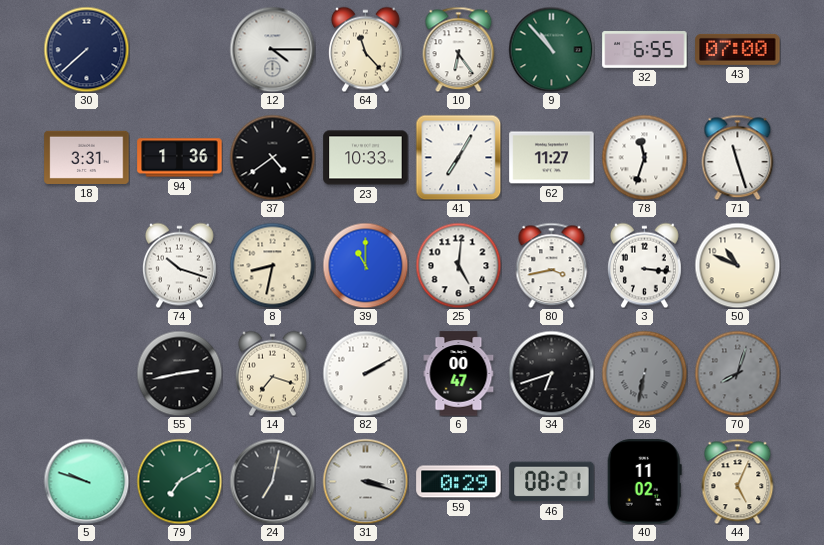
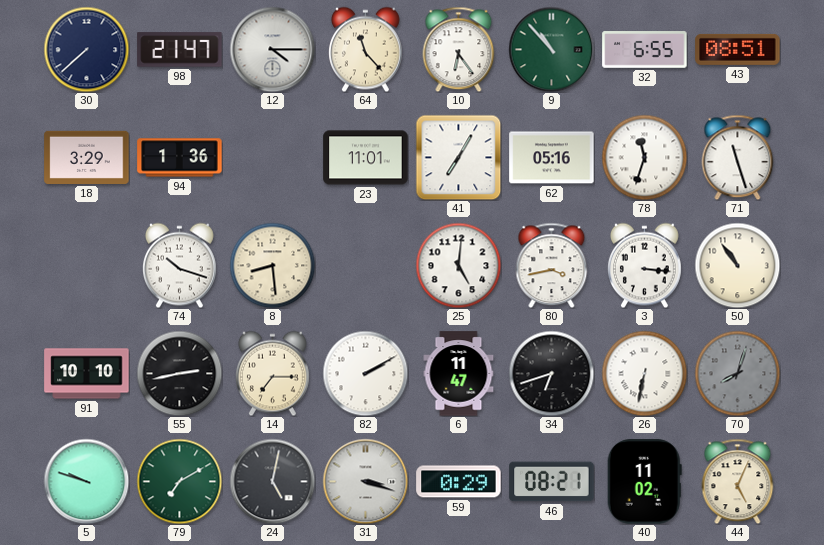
98: none -> 21:47 (180, 50)
43: 07:00 -> 08:51 (738, 49)
18: 3:31 -> 3:29 (87, 157)
37: 4:39 -> none (272, 157)
23: 10:33 -> 11:01 (366, 158)
62: 11:27 -> 05:16 (552, 158)
8: 8:32 -> 8:29 (272, 265)
39: 11:00 -> none (365, 265)
50: 10:49 -> 10:54 (737, 265)
91: none -> 10:10 (87, 374)
14: 7:18 -> 7:15 (273, 373)
6: 00:47 -> 11:47 (459, 374)
26 dial: grey -> white (644, 373)
24: 7:02 -> 5:02 (272, 481)
